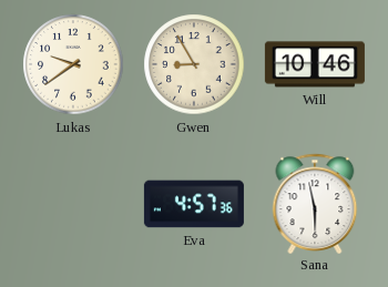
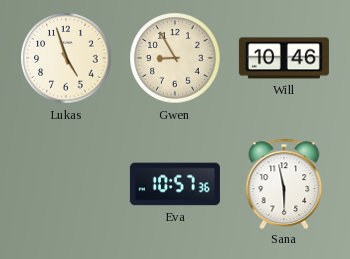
Lukas: 9:39 -> 4:57 (66, 58)
Eva: 4:57 -> 10:57 (175, 184)
